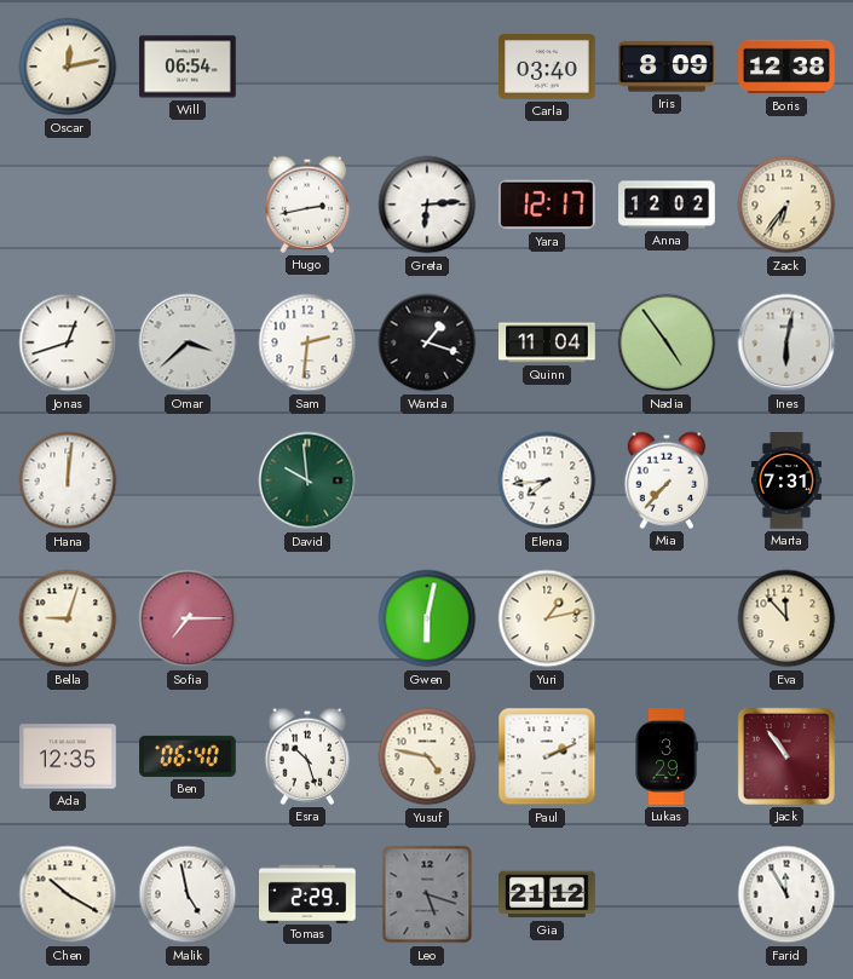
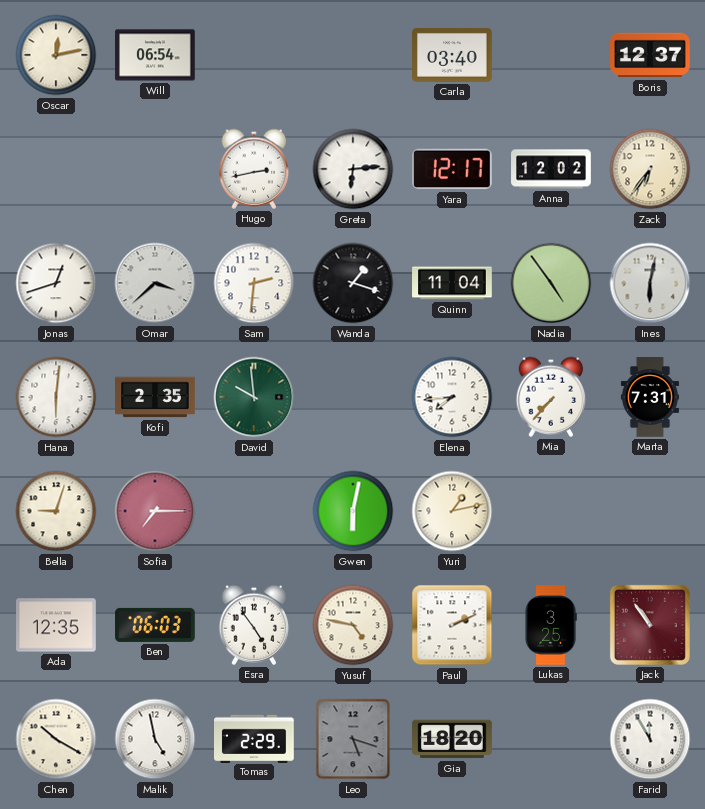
Iris: 8:09 -> none (667, 67)
Boris: 12:38 -> 12:37 (650, 55)
Hana: 12:01 -> 6:01 (56, 397)
Kofi: none -> 2:35 (155, 397)
Eva: 11:53 -> none (786, 618)
Ben: 06:40 -> 06:03 (155, 625)
Esra: 10:27 -> 4:54 (254, 625)
Lukas: 3:29 -> 3:25 (551, 625)
Gia: 21:12 -> 18:20 (452, 739)
